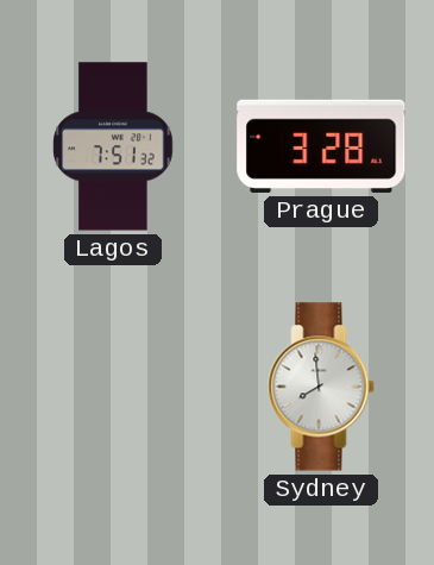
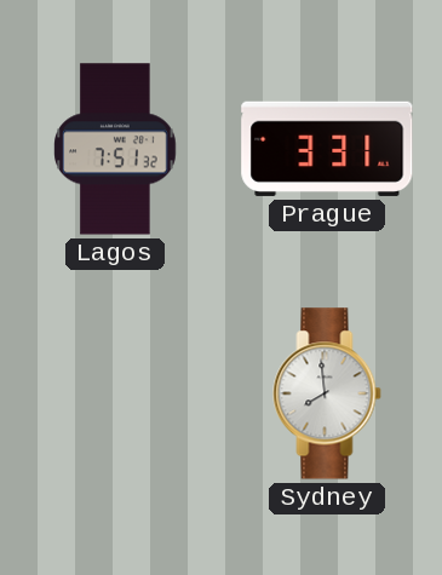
Prague: 3:28 -> 3:31 (327, 149)
